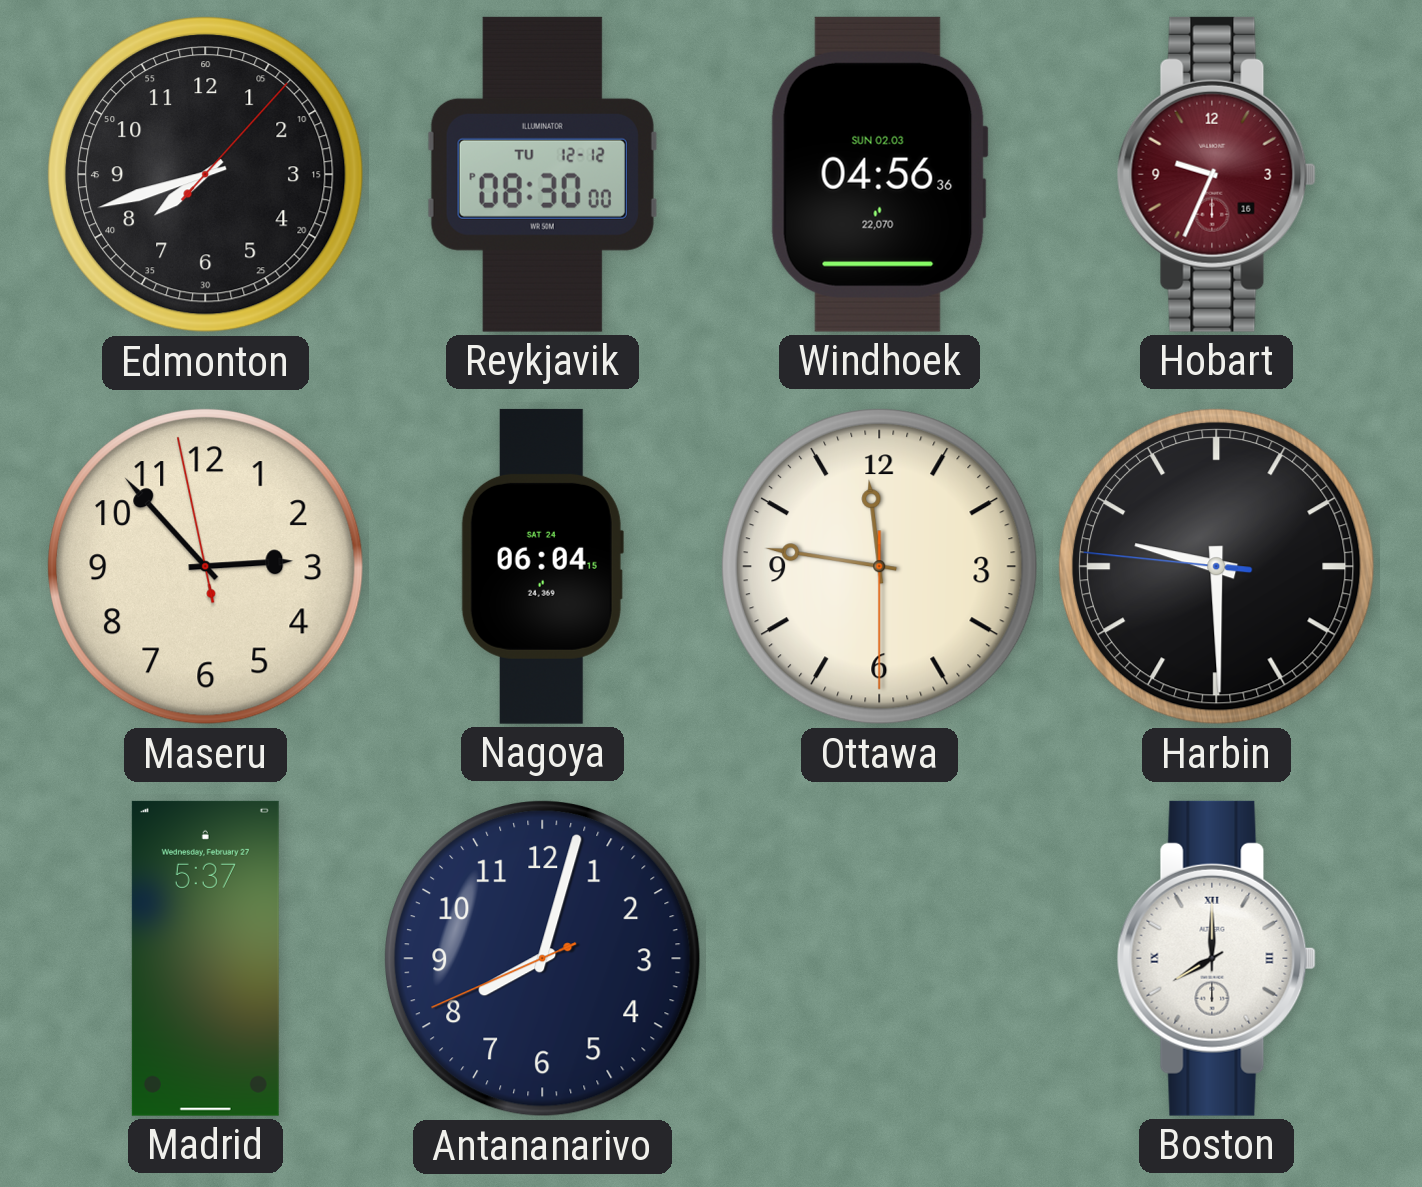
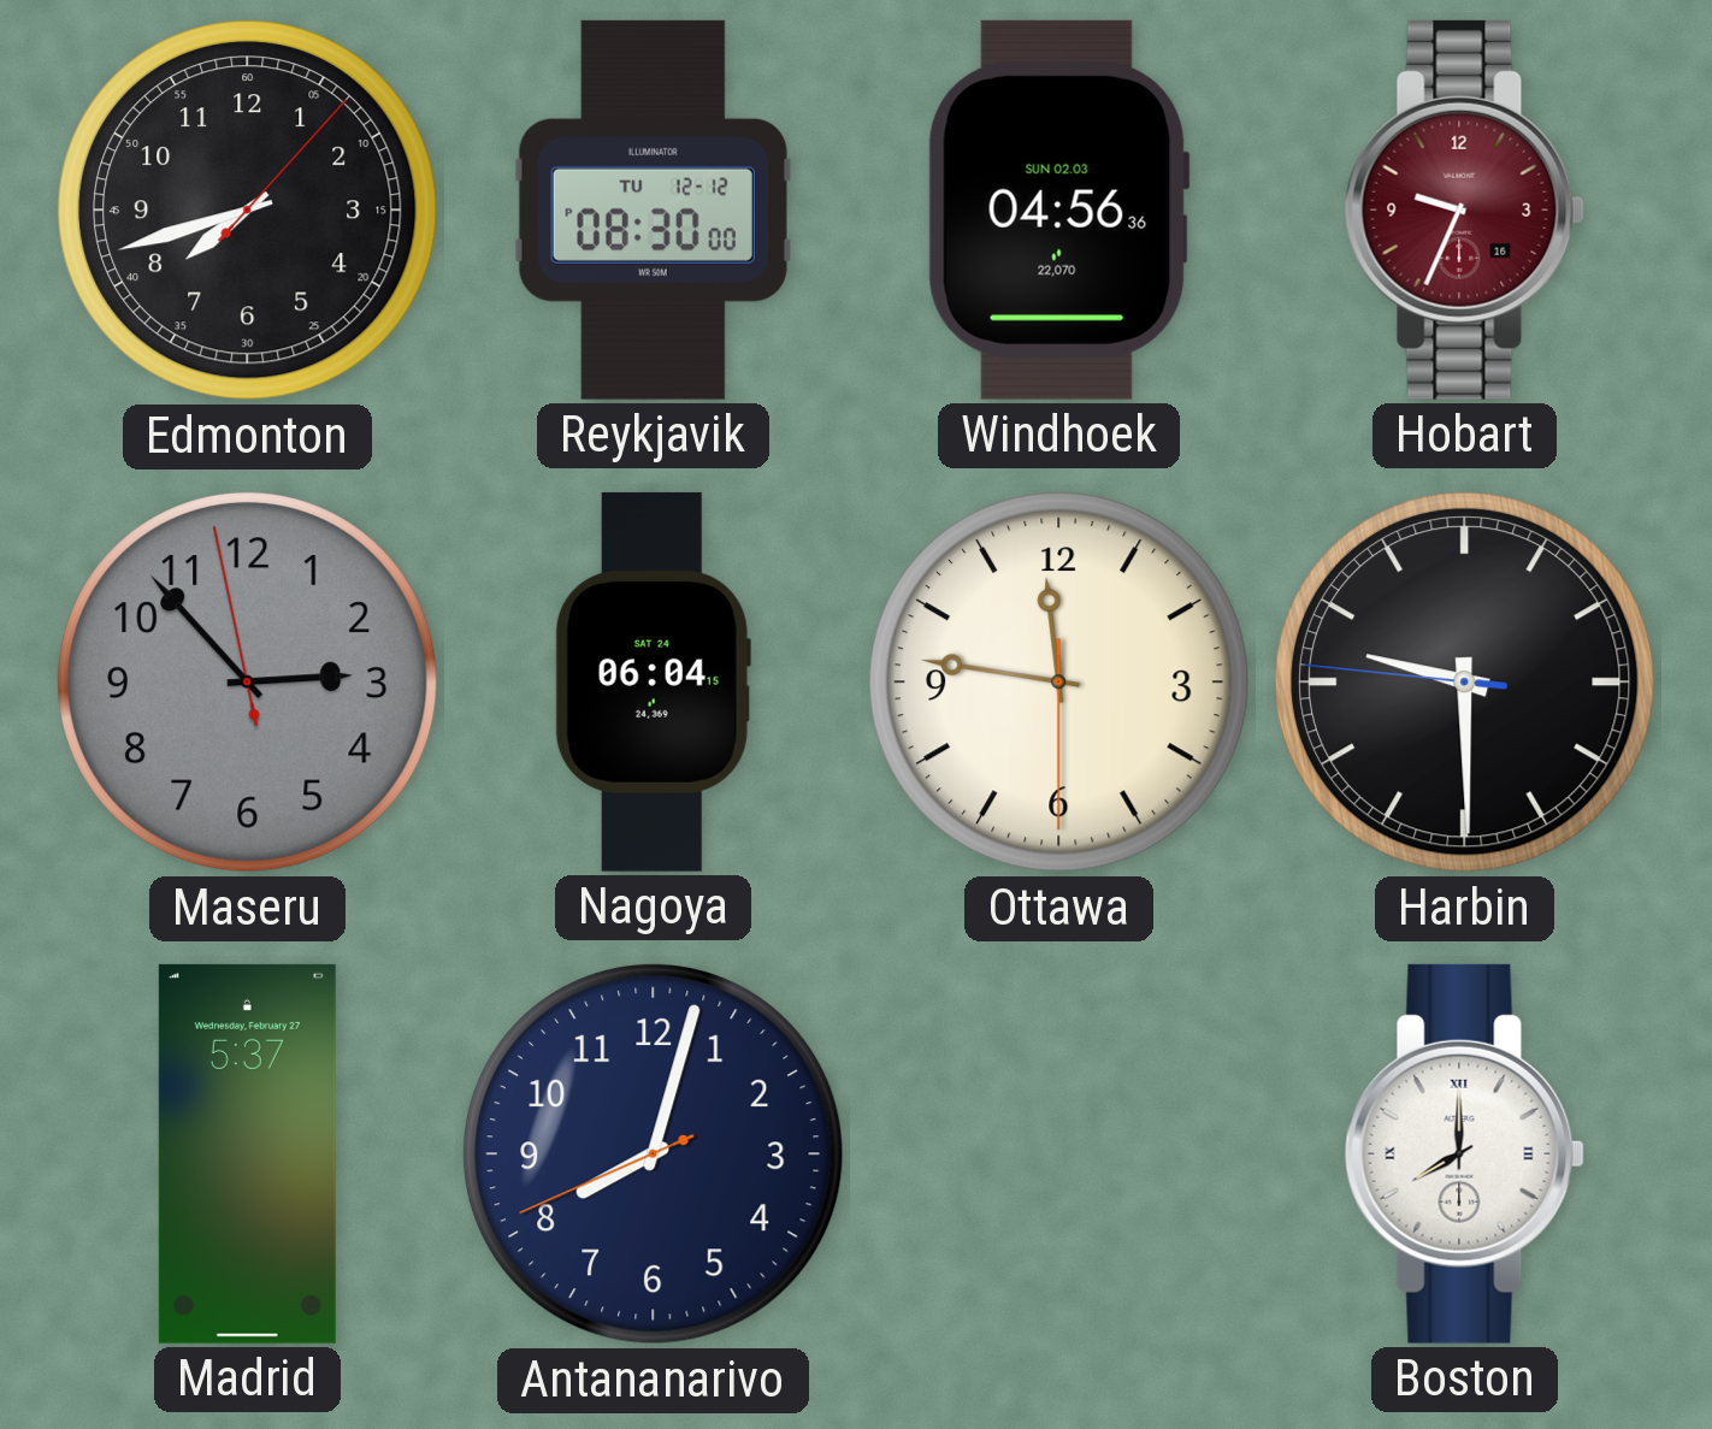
Maseru dial: cream -> grey (248, 683)
